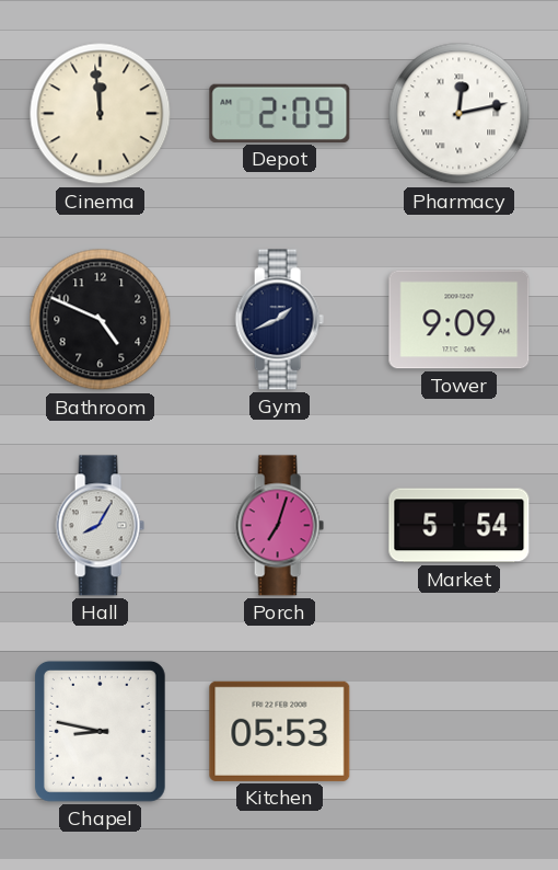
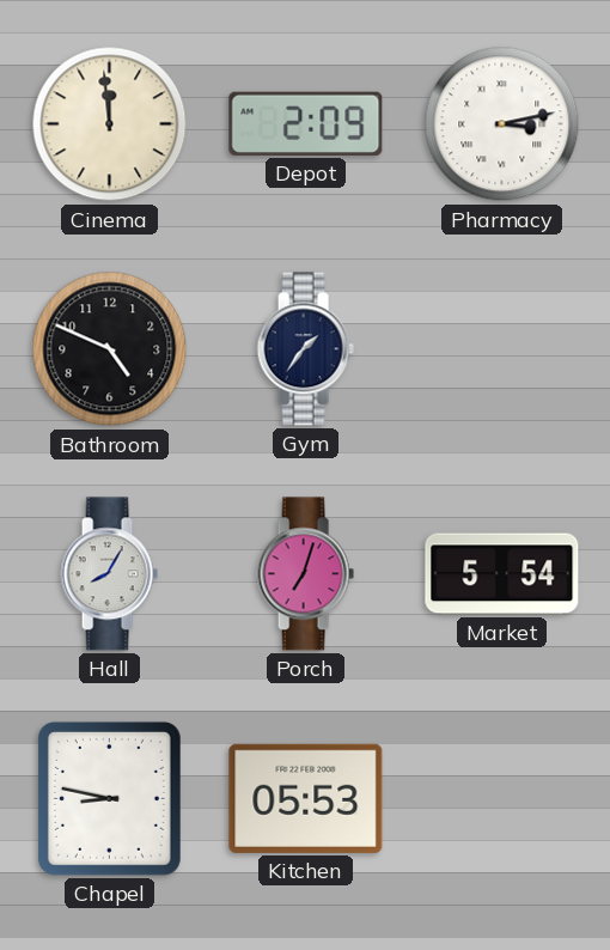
Pharmacy: 12:13 -> 3:13 (502, 124)
Gym: 1:41 -> 1:36 (305, 349)
Tower: 9:09 -> none (460, 320)
